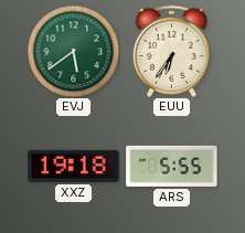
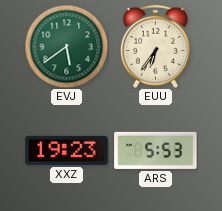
XXZ: 19:18 -> 19:23 (67, 150)
ARS: 5:55 -> 5:53 (156, 150)
